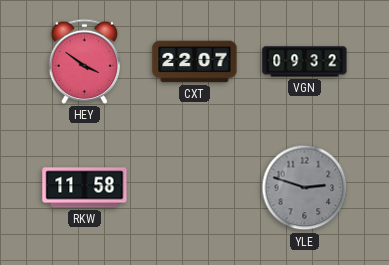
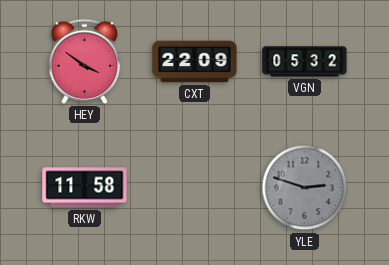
CXT: 22:07 -> 22:09 (195, 62)
VGN: 09:32 -> 05:32 (305, 62)
